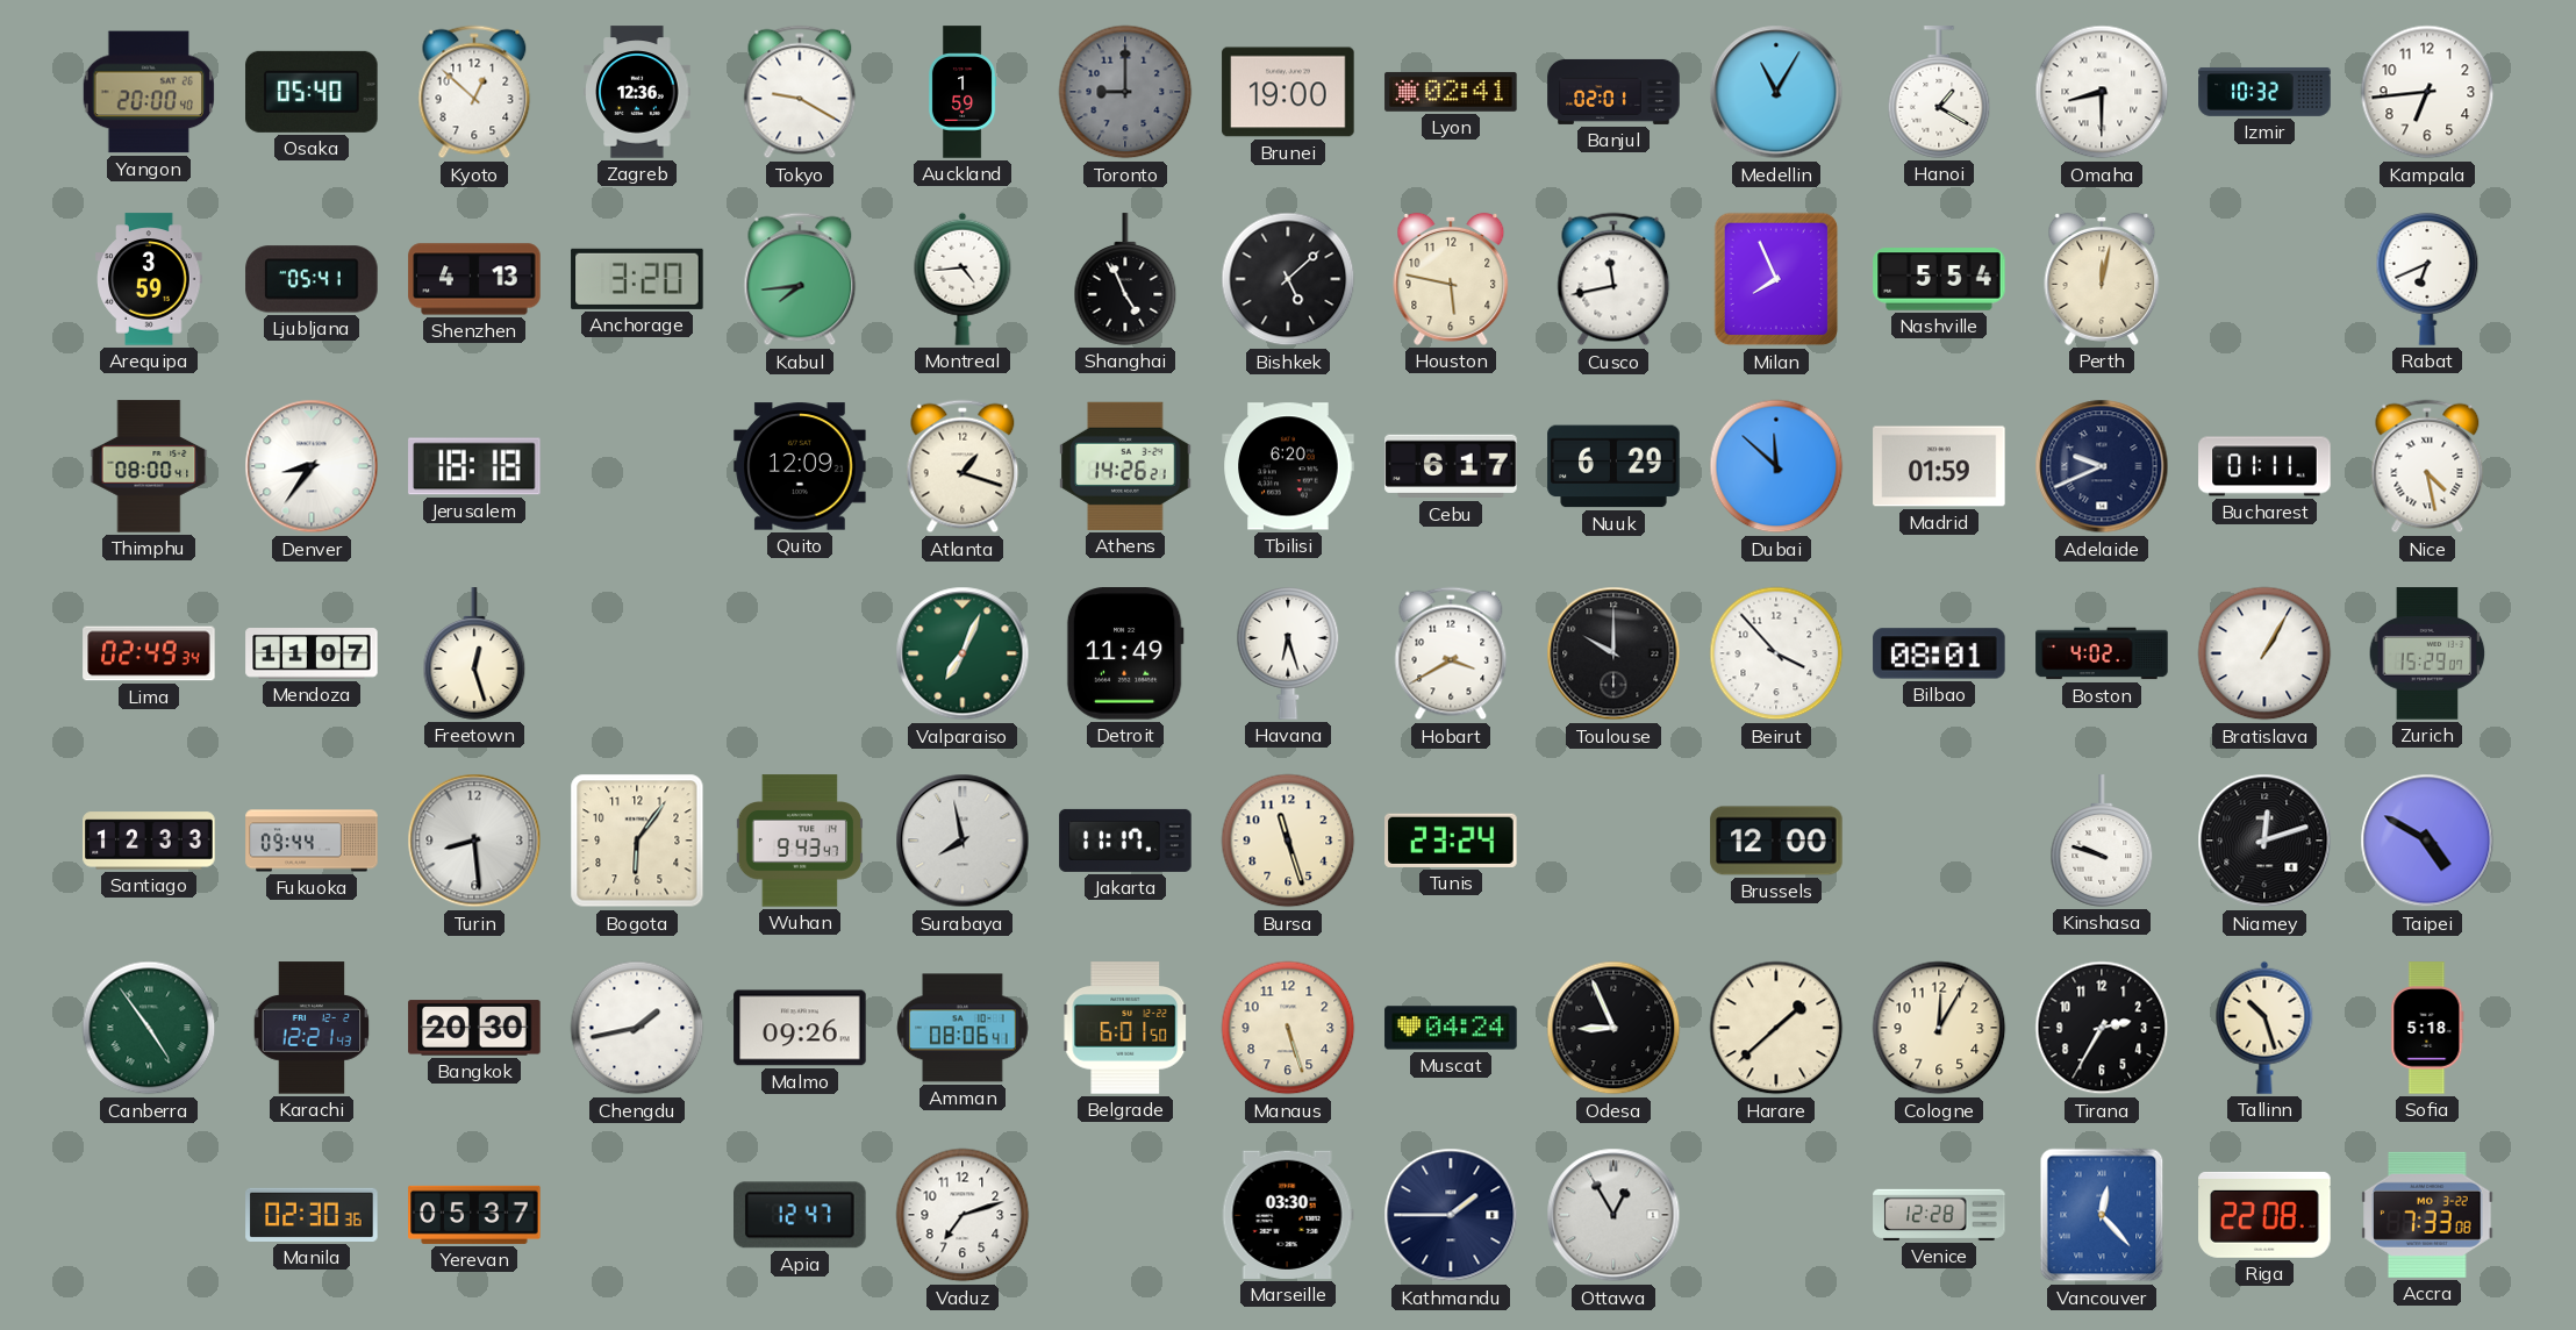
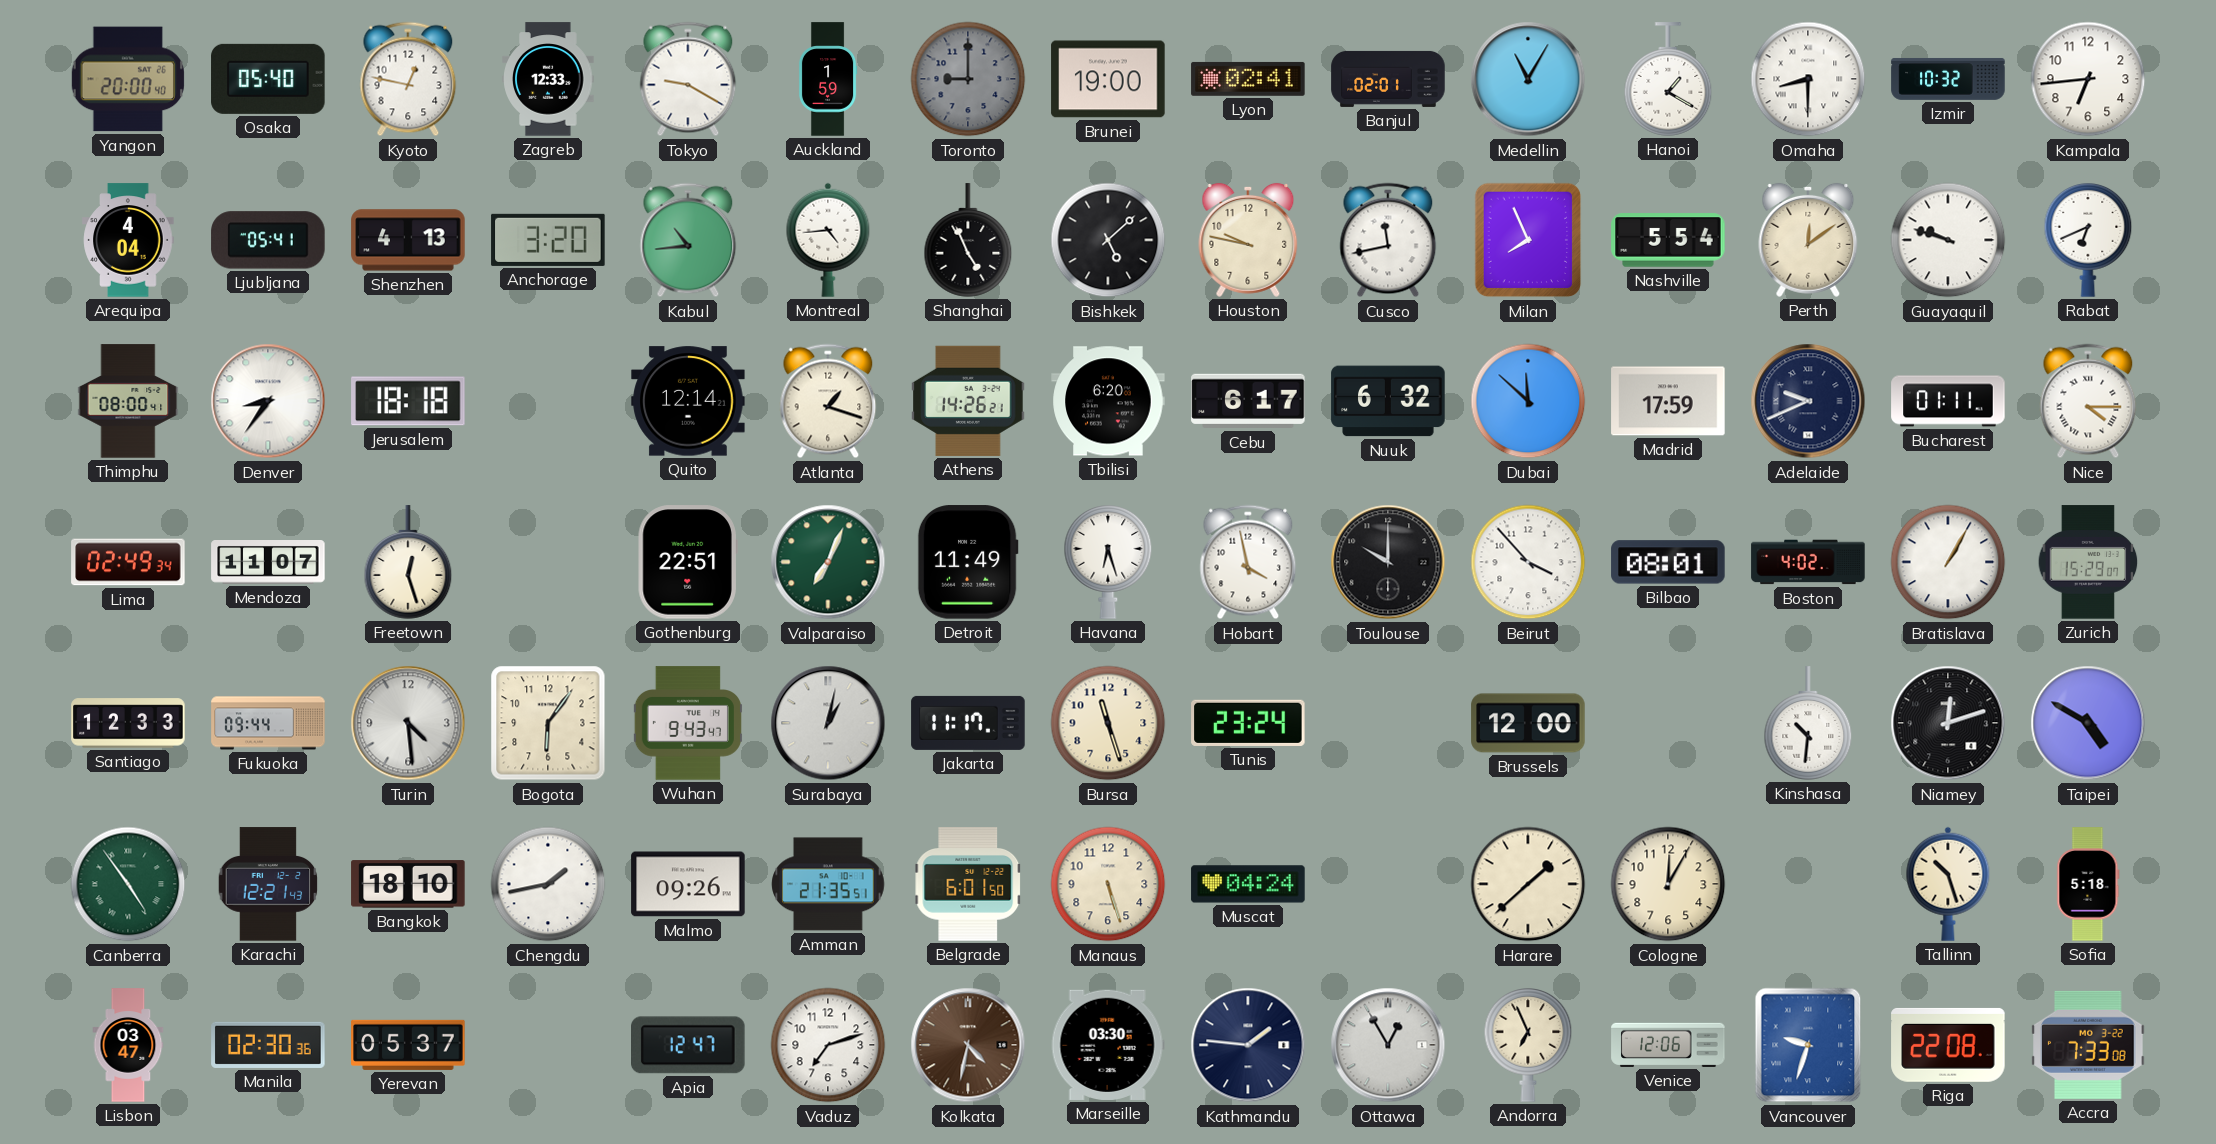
Kyoto: 12:52 -> 12:47 (408, 79)
Zagreb: 12:36 -> 12:33 (548, 79)
Arequipa: 3:59 -> 4:04 (128, 240)
Kabul: 7:44 -> 10:44 (688, 240)
Houston: 5:47 -> 9:47 (1248, 240)
Perth: 12:02 -> 12:09 (1808, 240)
Guayaquil: none -> 9:48 (1948, 240)
Quito: 12:09 -> 12:14 (688, 401)
Nuuk: 6:29 -> 6:32 (1388, 401)
Madrid: 01:59 -> 17:59 (1668, 401)
Nice: 4:28 -> 4:15 (2088, 401)
Gothenburg: none -> 22:51 (688, 562)
Hobart: 3:40 -> 3:58 (1248, 562)
Turin: 8:29 -> 4:29 (408, 723)
Surabaya: 7:58 -> 1:02 (828, 723)
Kinshasa: 9:48 -> 10:31 (1808, 723)
Bangkok: 20:30 -> 18:10 (408, 884)
Amman: 08:06 -> 21:35 (828, 884)
Odesa: 8:56 -> none (1613, 1028)
Tirana: 2:35 -> none (2102, 1028)
Lisbon: none -> 03:47 (128, 1045)
Kolkata: none -> 4:32 (968, 1045)
Kathmandu: 1:45 -> 1:46 (1248, 1045)
Andorra: none -> 6:56 (1528, 1046)
Venice: 12:28 -> 12:06 (1668, 1045)
Vancouver: 12:23 -> 9:33 (1808, 1045)
